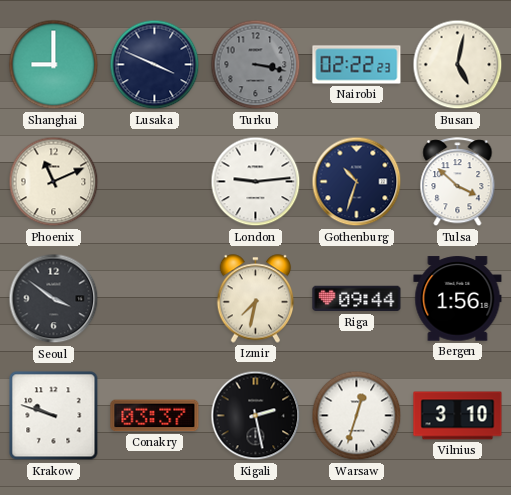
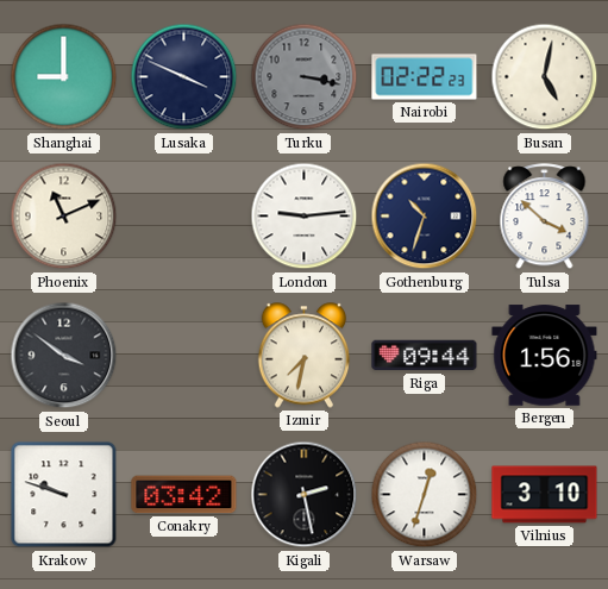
Conakry: 03:37 -> 03:42 (184, 495)
